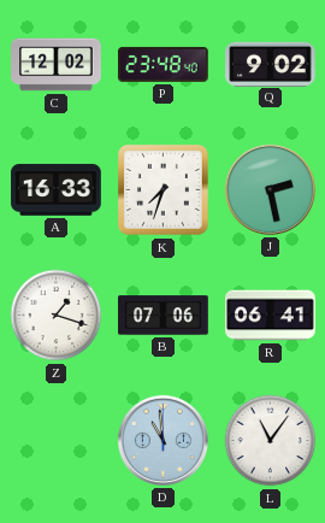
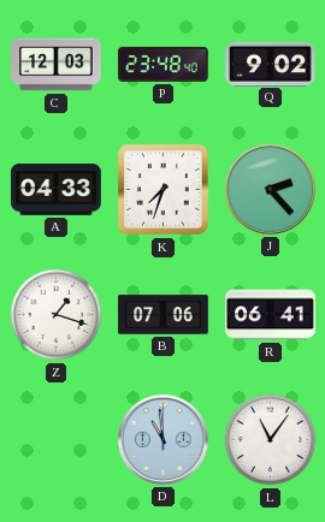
C: 12:02 -> 12:03 (57, 65)
A: 16:33 -> 04:33 (57, 190)
J: 2:28 -> 2:23 (270, 189)
